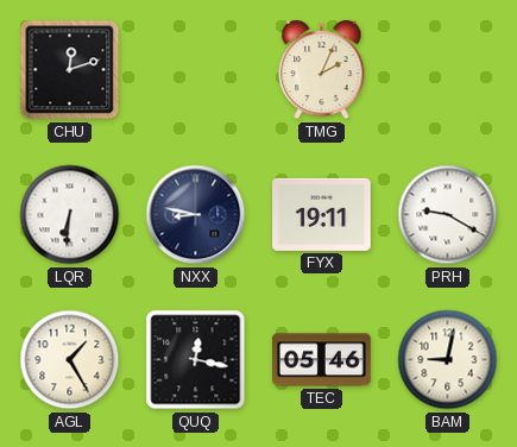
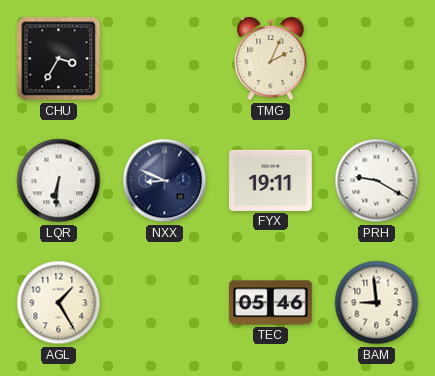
CHU: 12:12 -> 3:35 (59, 59)
NXX: 8:47 -> 8:49 (165, 181)
QUQ: 12:17 -> none (196, 360)
BAM: 9:02 -> 8:59 (377, 303)
